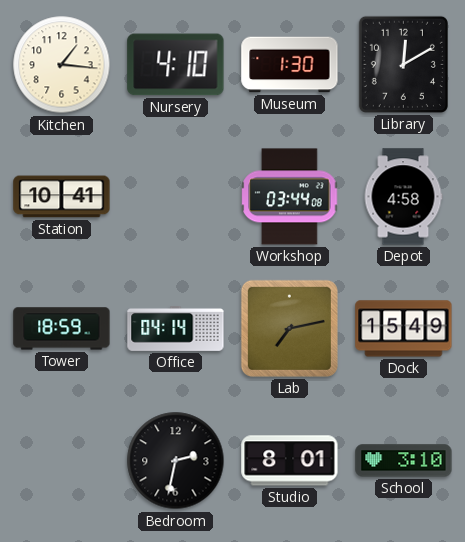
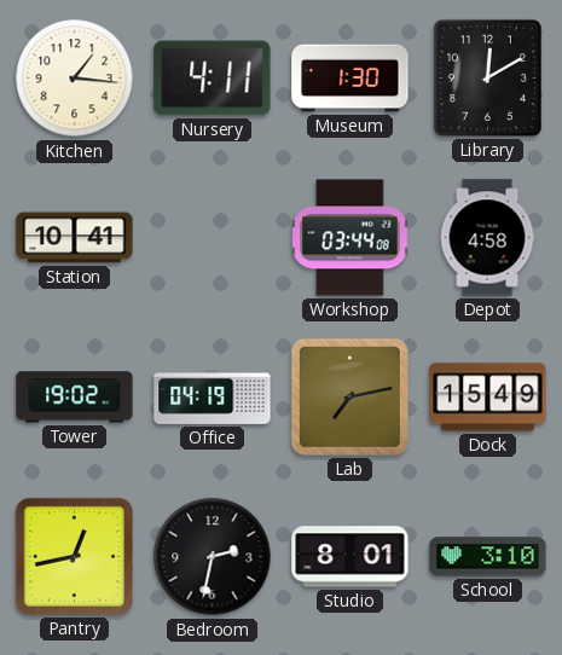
Nursery: 4:10 -> 4:11 (213, 79)
Tower: 18:59 -> 19:02 (75, 398)
Office: 04:14 -> 04:19 (213, 398)
Pantry: none -> 12:43 (74, 556)
